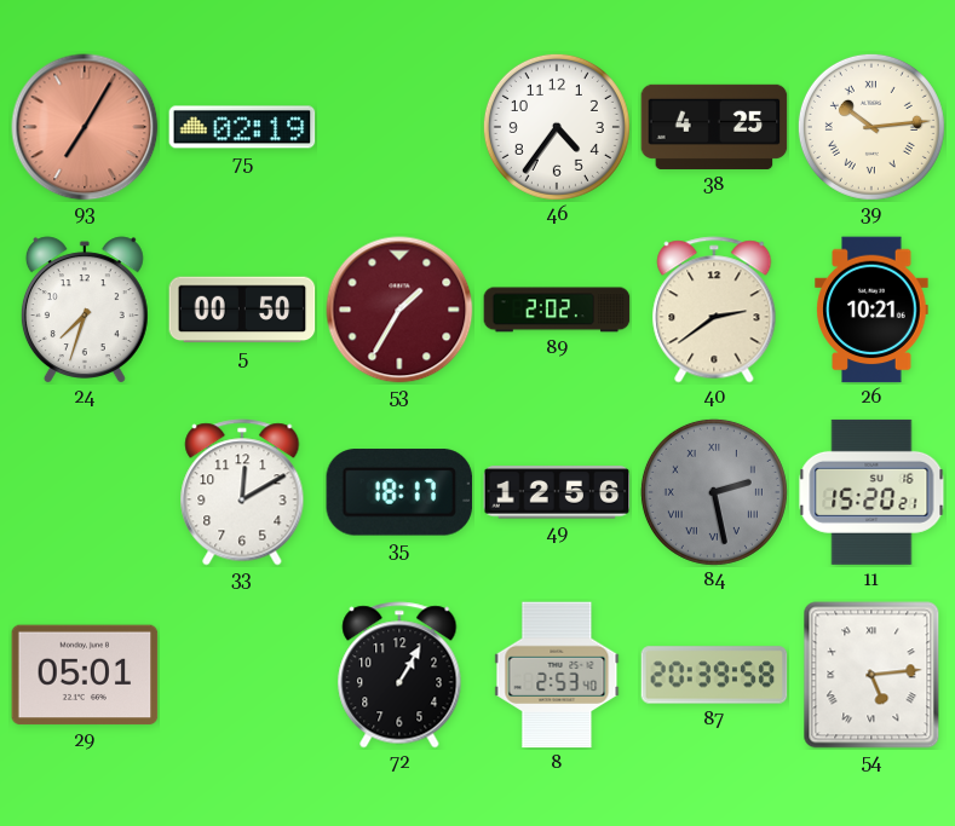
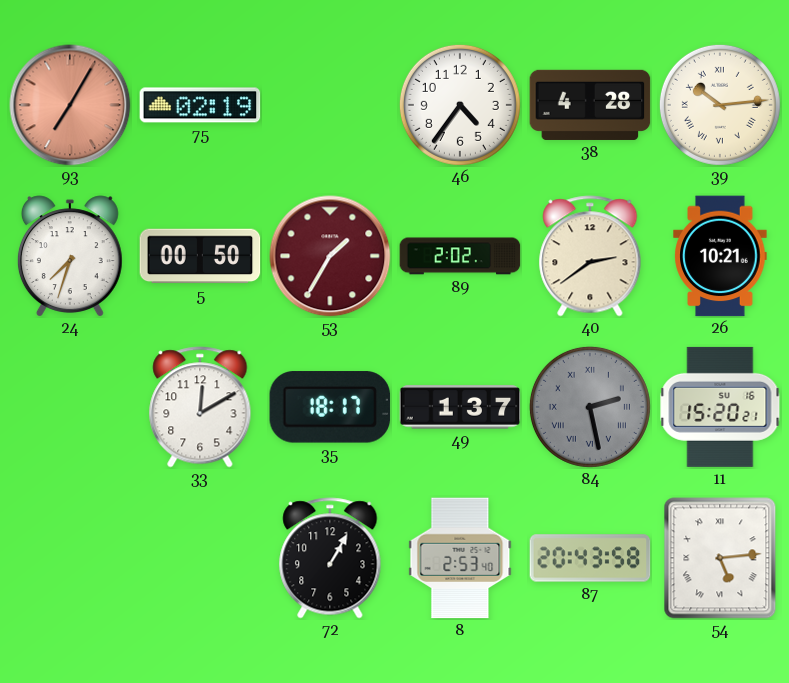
38: 4:25 -> 4:28 (590, 105)
49: 12:56 -> 1:37 (460, 407)
29: 05:01 -> none (85, 675)
87: 20:39 -> 20:43 (590, 558)
